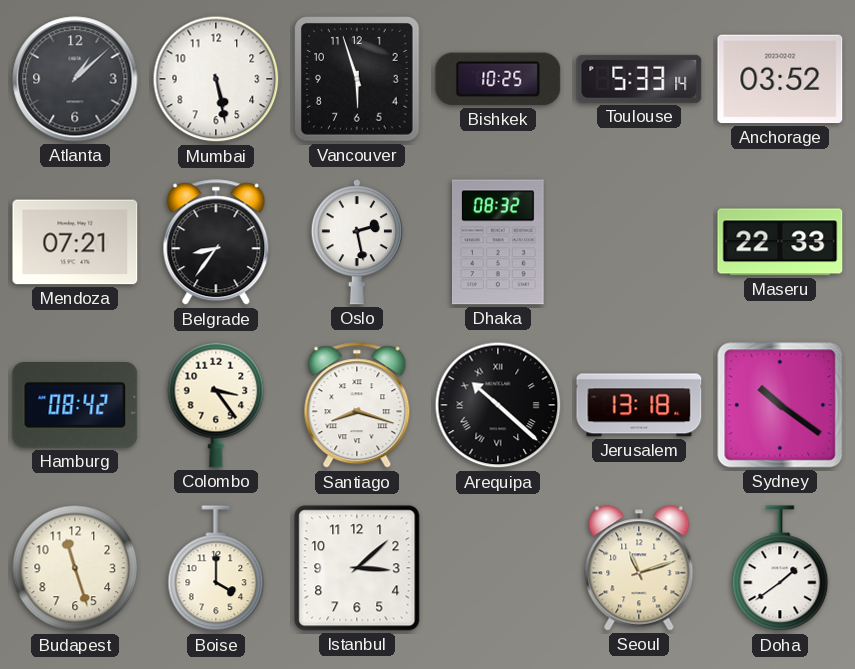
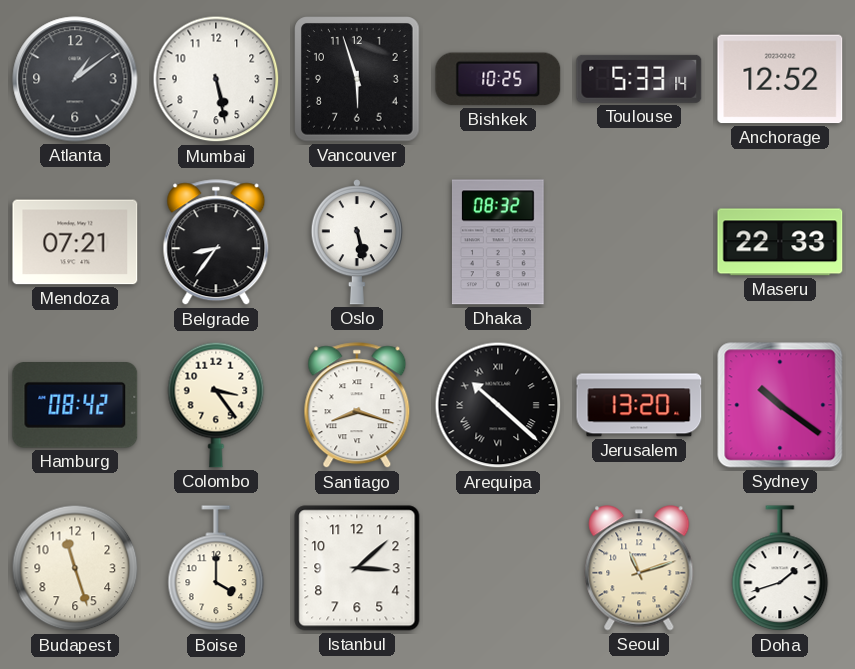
Atlanta: 1:08 -> 1:09 (75, 79)
Anchorage: 03:52 -> 12:52 (780, 79)
Oslo: 2:28 -> 5:28 (357, 243)
Jerusalem: 13:18 -> 13:20 (639, 405)
Doha: 1:39 -> 1:42 (780, 569)
